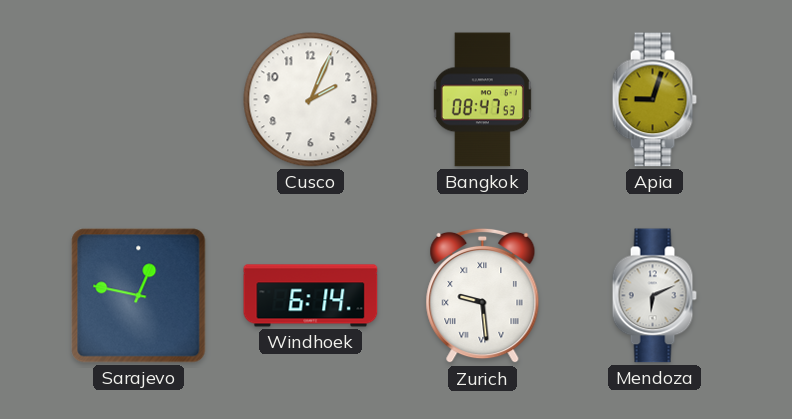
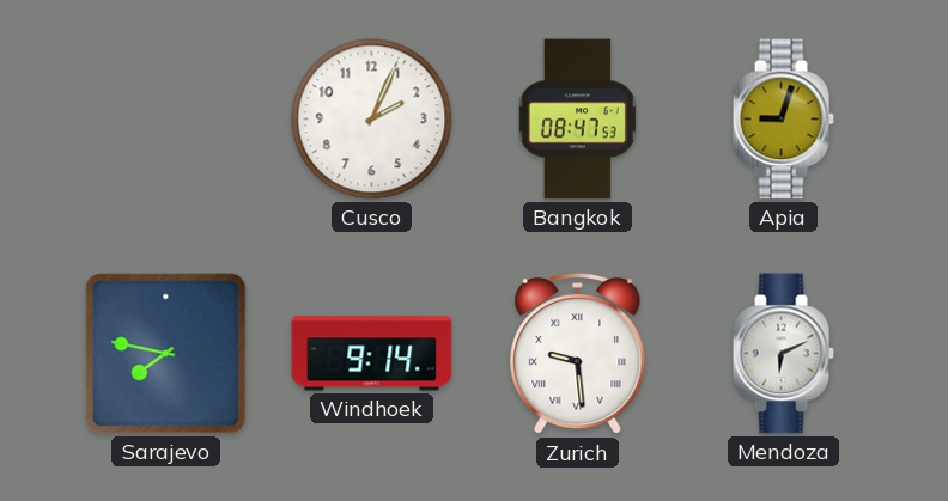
Sarajevo: 12:47 -> 7:47 (166, 354)
Windhoek: 6:14 -> 9:14 (372, 354)
